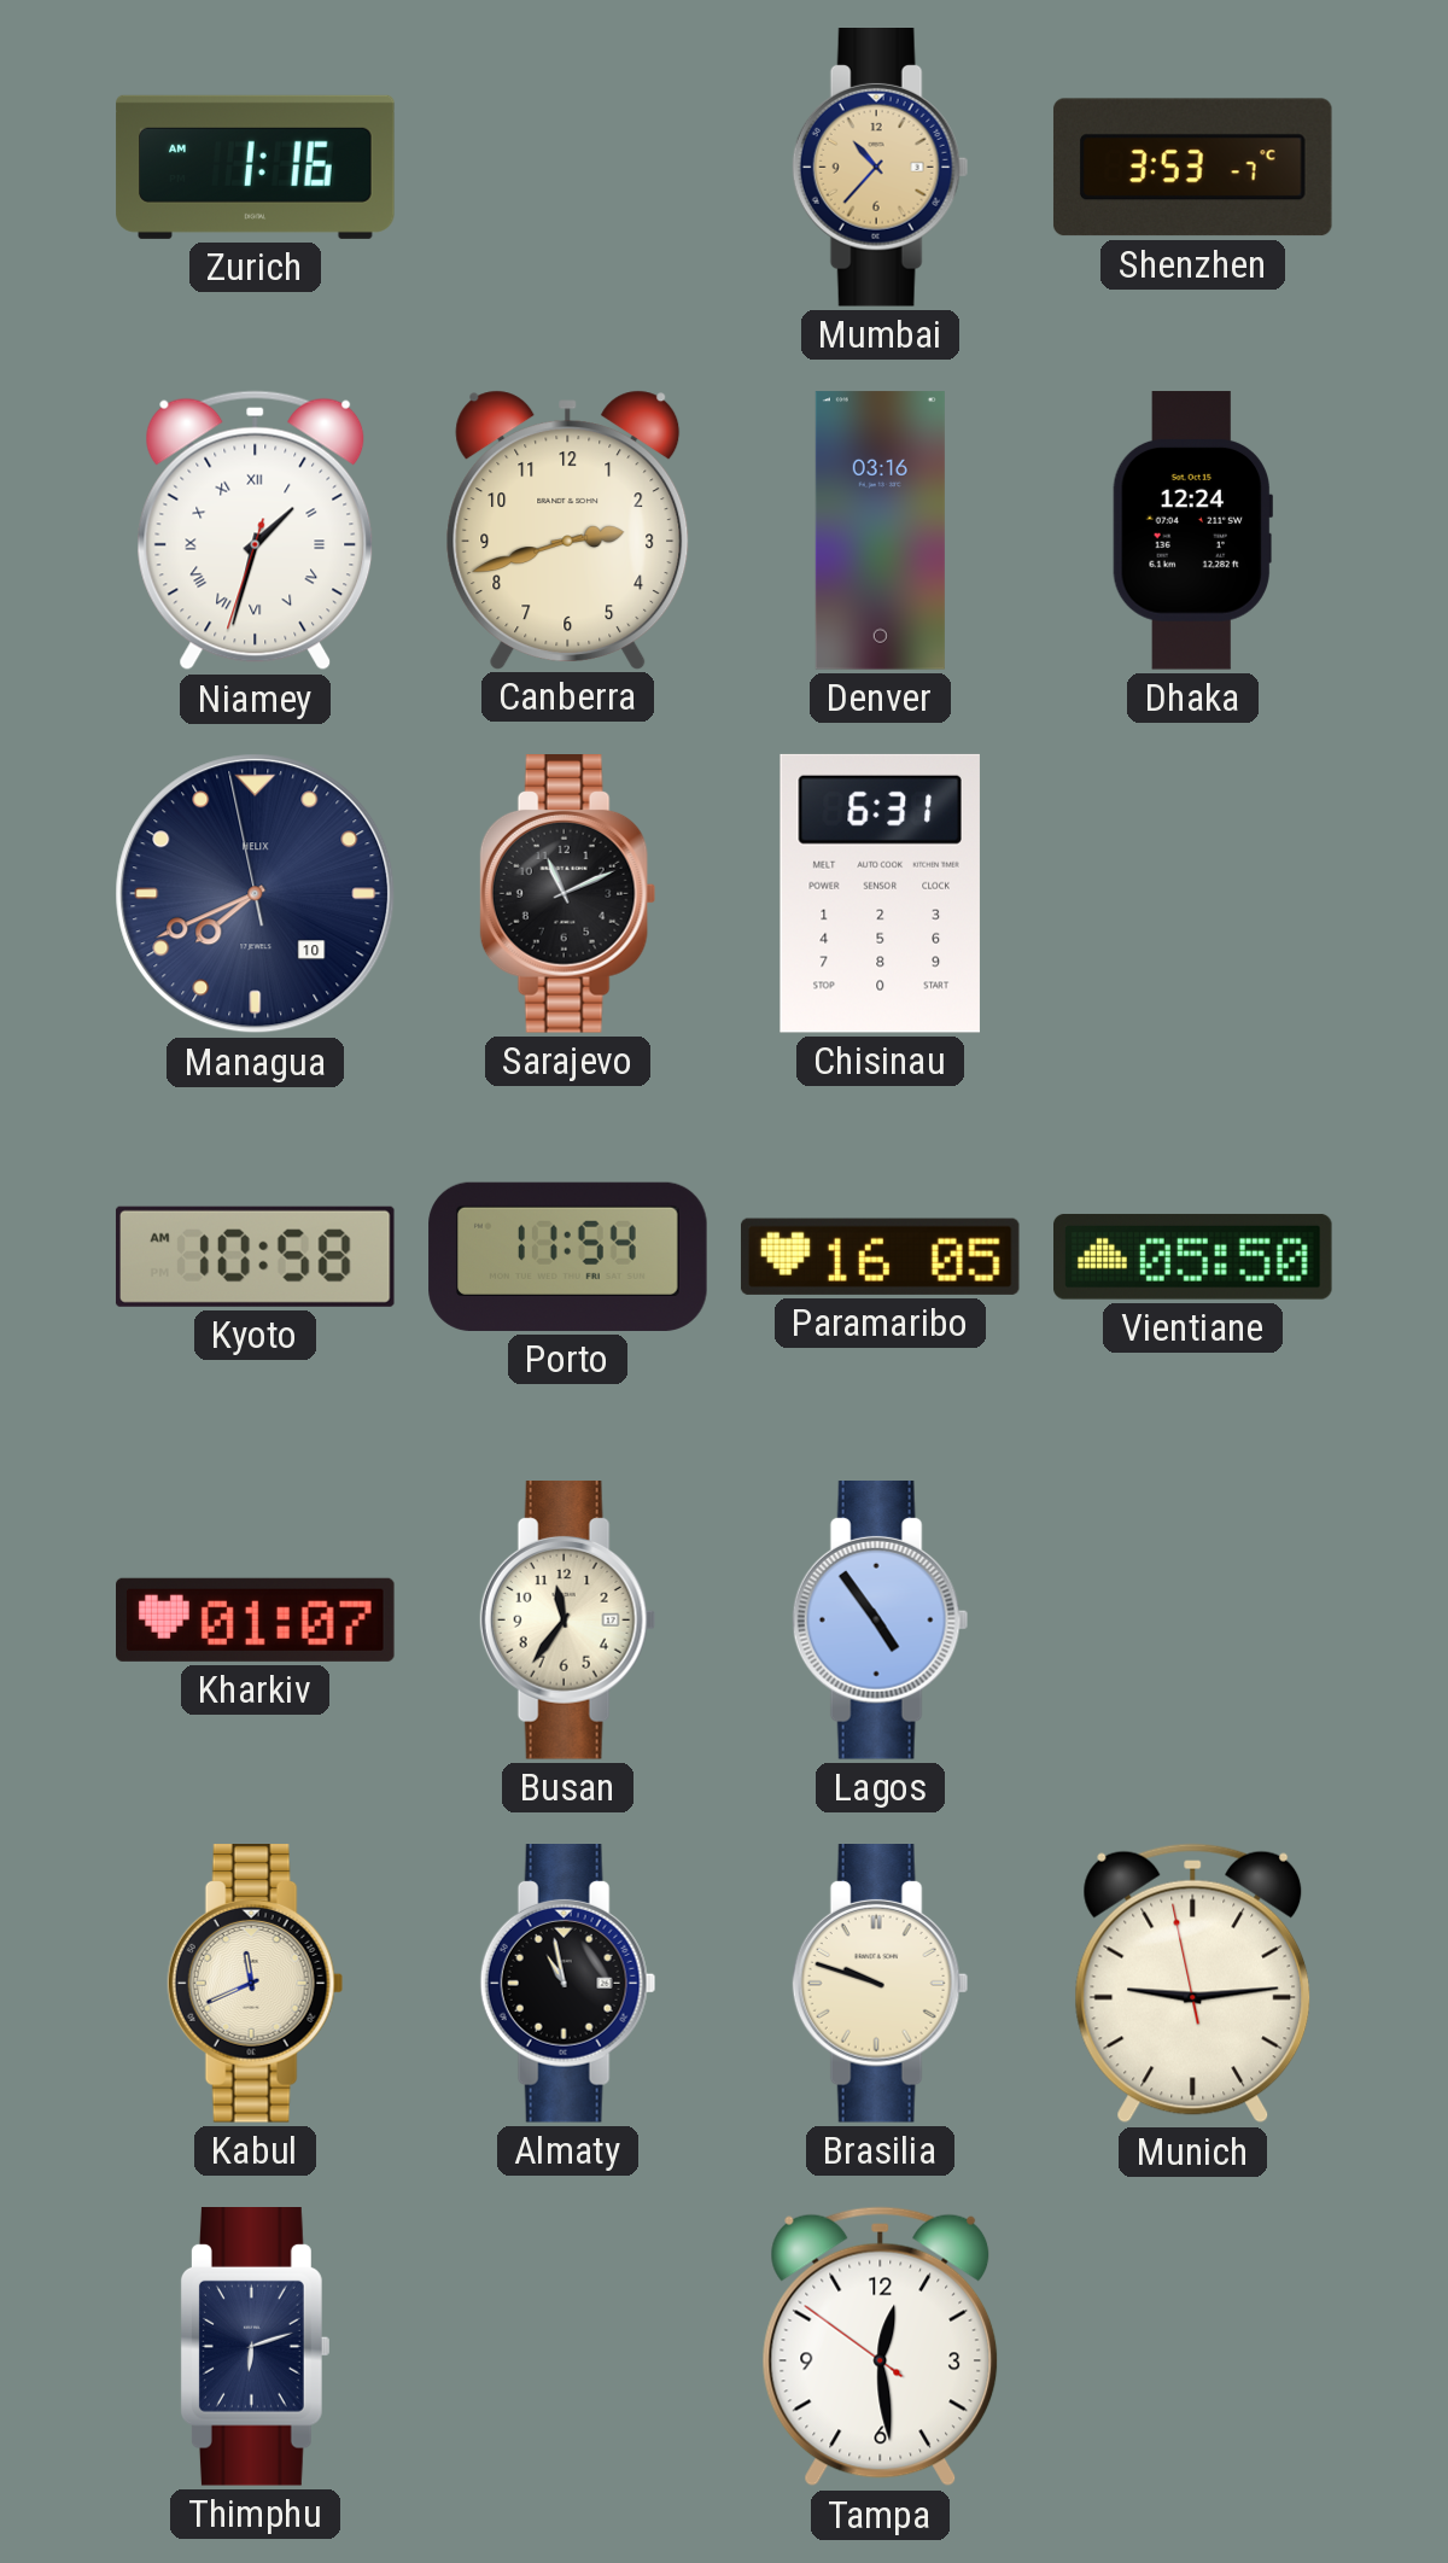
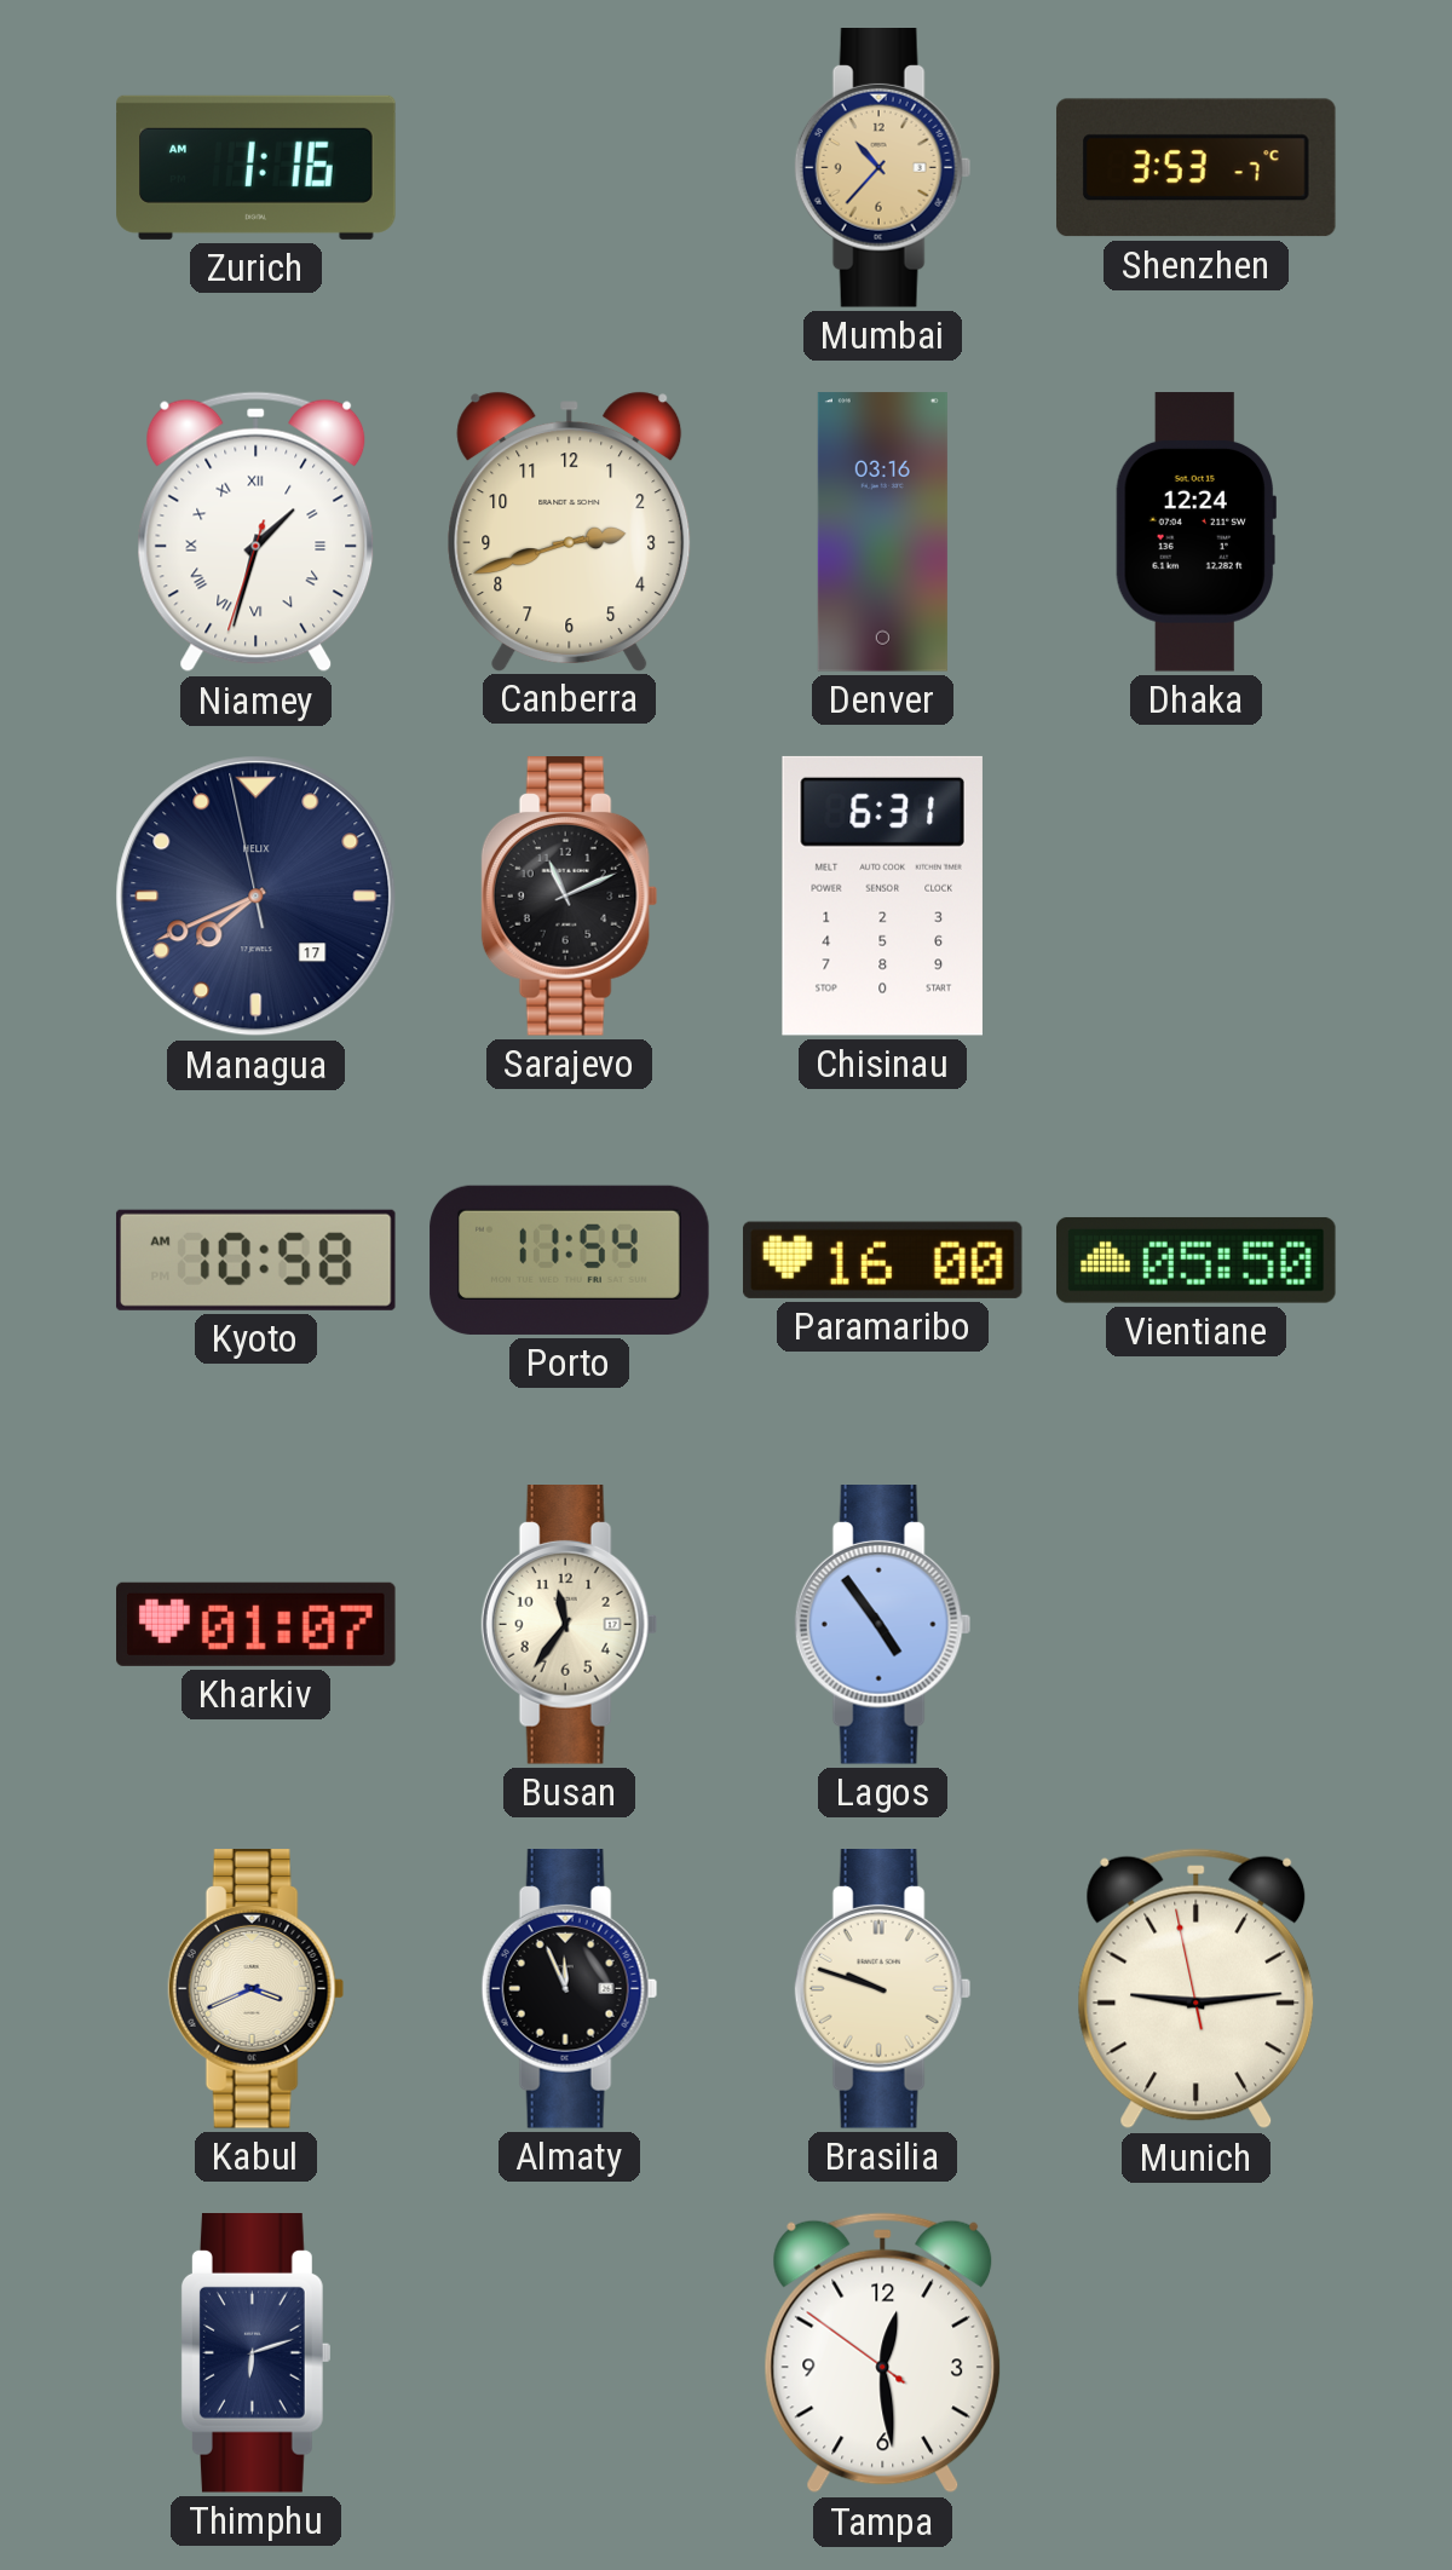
Managua date: 10 -> 17 (257, 897)
Paramaribo: 16:05 -> 16:00 (882, 1260)
Kabul: 11:41 -> 3:41 (257, 1989)
Almaty: 10:58 -> 11:56 (570, 1989)
